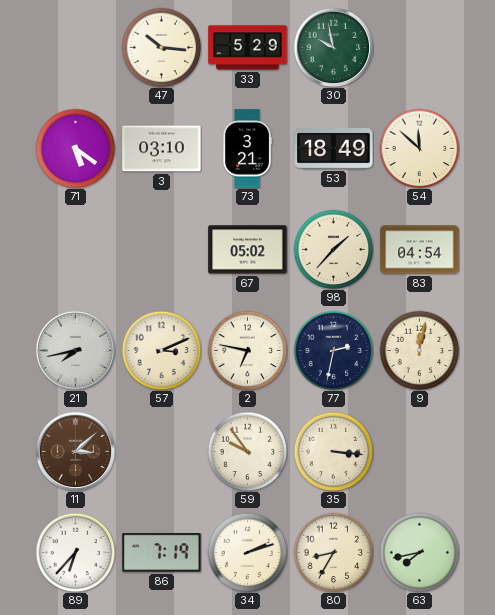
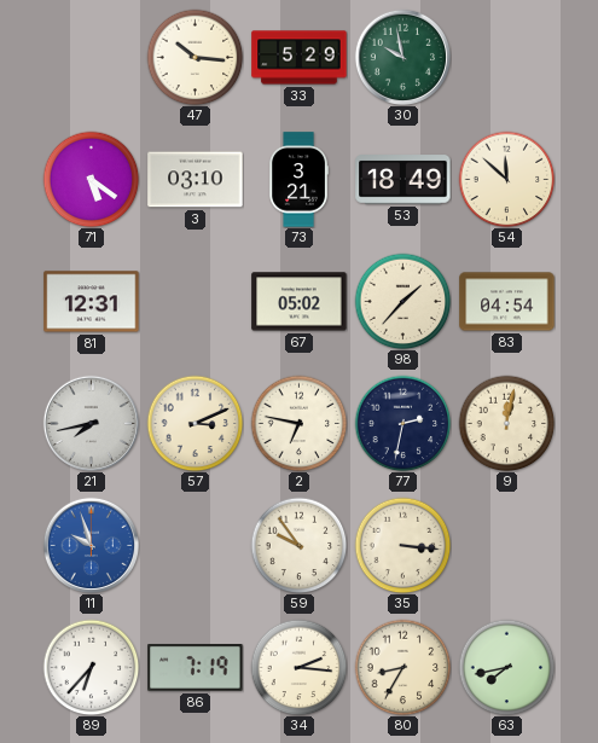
81: none -> 12:31 (92, 302)
11: 3:08 -> 9:57 (91, 545)
11 dial: brown -> blue (91, 545)
34: 2:12 -> 2:16 (298, 667)
